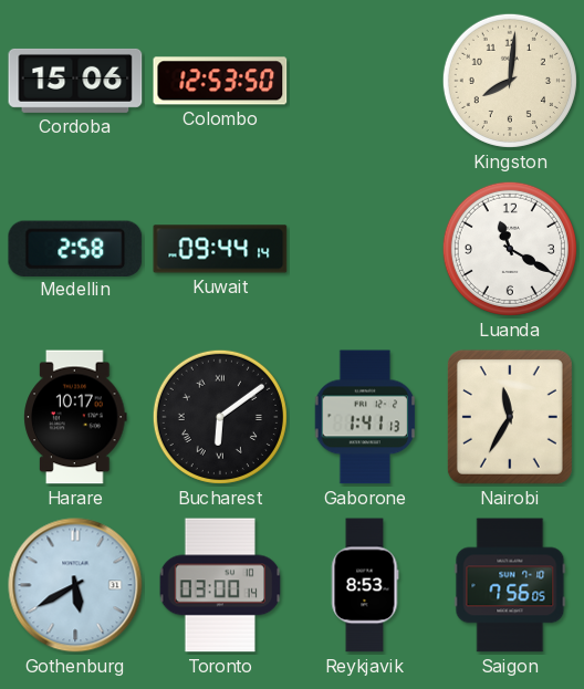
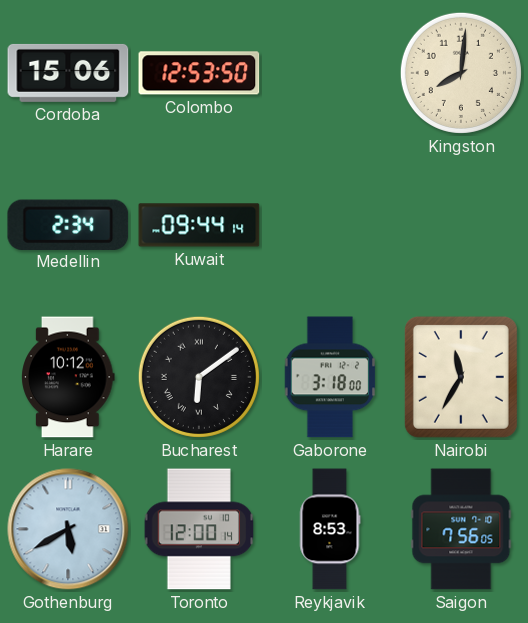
Medellin: 2:58 -> 2:34 (68, 224)
Luanda: 11:20 -> none (510, 249)
Harare: 10:17 -> 10:12 (68, 377)
Gaborone: 1:41 -> 3:18 (330, 377)
Toronto: 03:00 -> 12:00 (199, 529)
